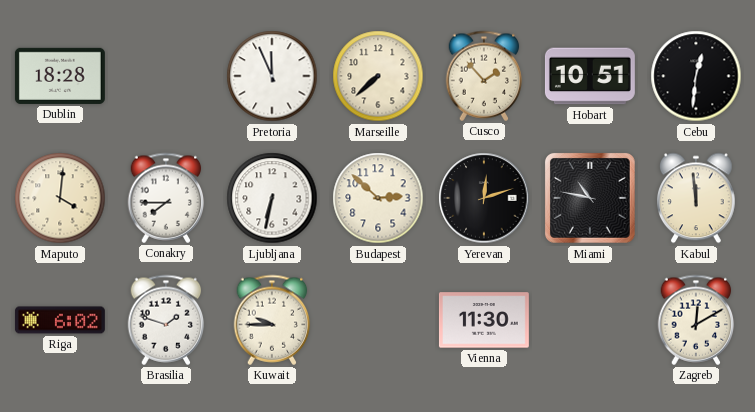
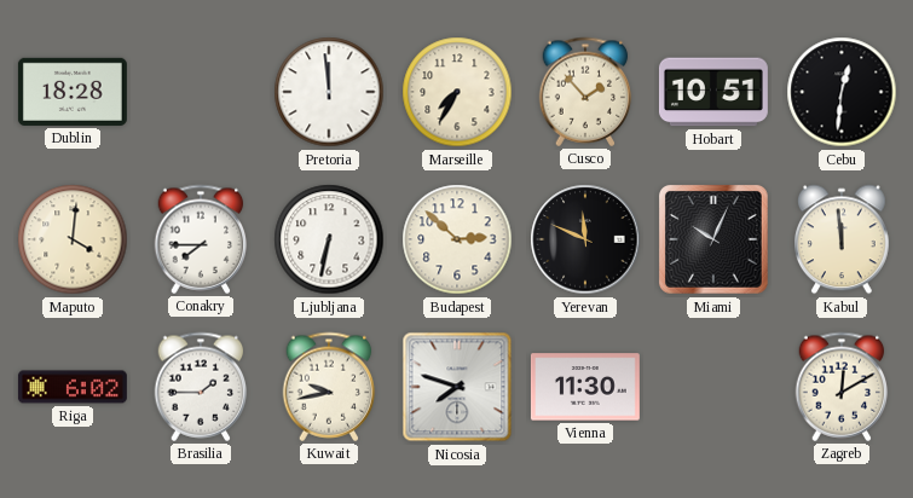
Pretoria: 11:56 -> 11:59 (329, 92)
Marseille: 7:38 -> 7:35 (457, 92)
Yerevan: 12:12 -> 11:49 (585, 239)
Miami: 10:47 -> 10:04 (713, 239)
Brasilia: 1:48 -> 1:45 (201, 387)
Kuwait: 9:45 -> 9:43 (329, 387)
Nicosia: none -> 7:48 (457, 387)
